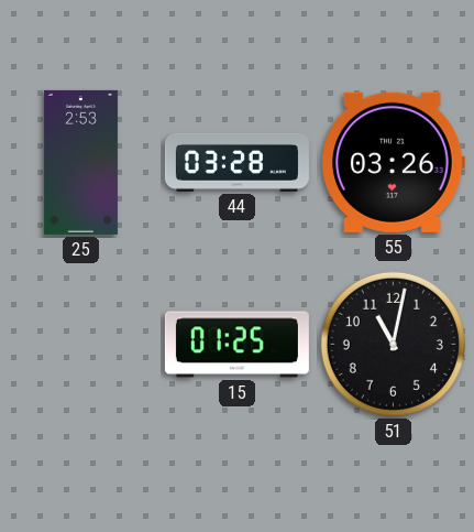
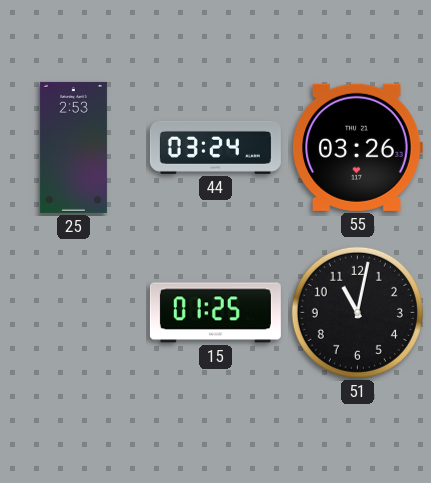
44: 03:28 -> 03:24 (215, 147)
